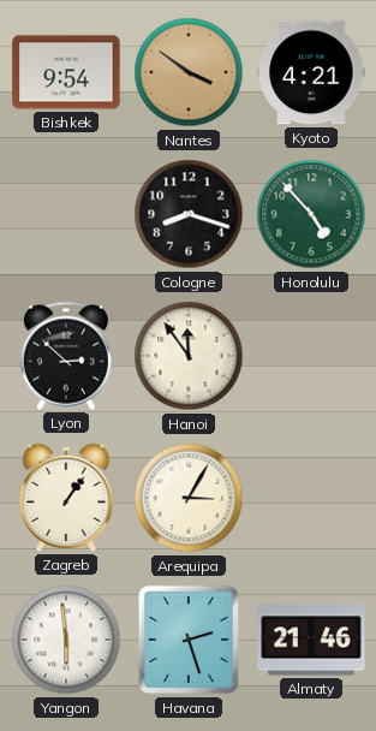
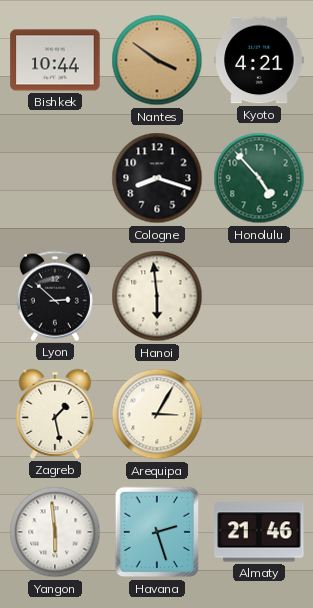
Bishkek: 9:54 -> 10:44 (55, 60)
Hanoi: 11:54 -> 5:59 (157, 296)
Zagreb: 1:06 -> 1:28 (55, 414)
